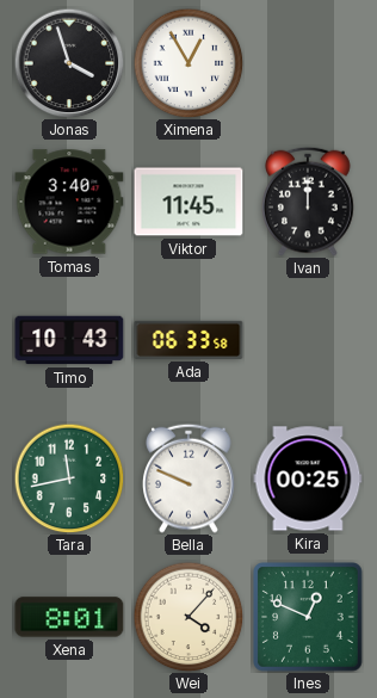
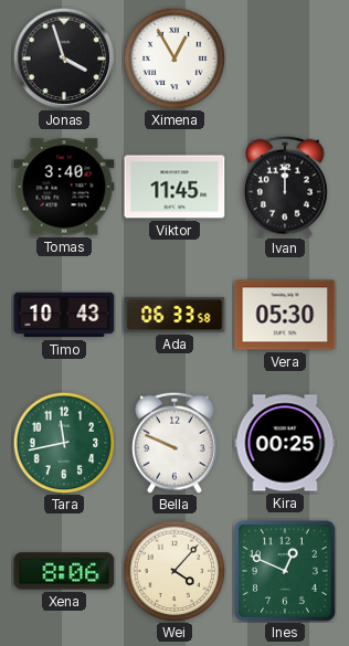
Vera: none -> 05:30 (285, 315)
Xena: 8:01 -> 8:06 (64, 571)
